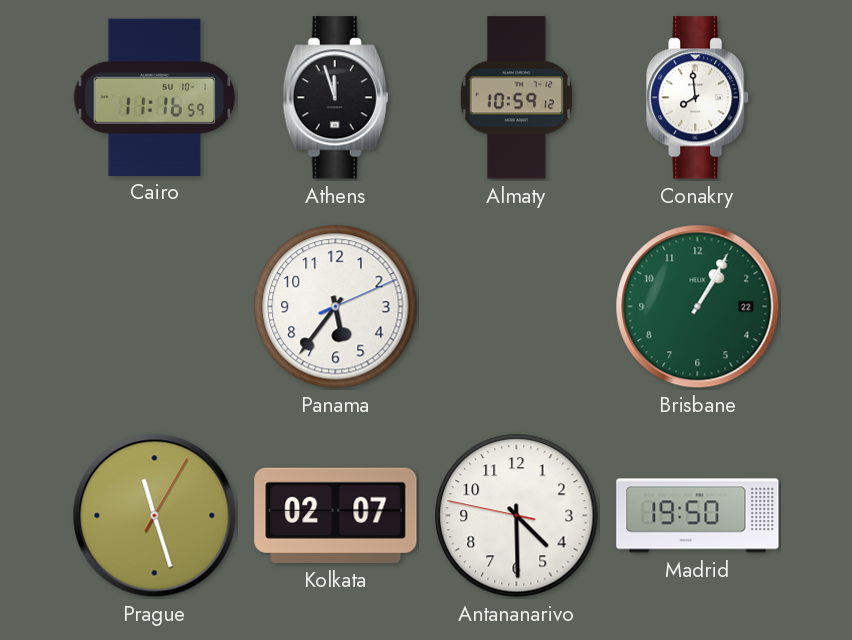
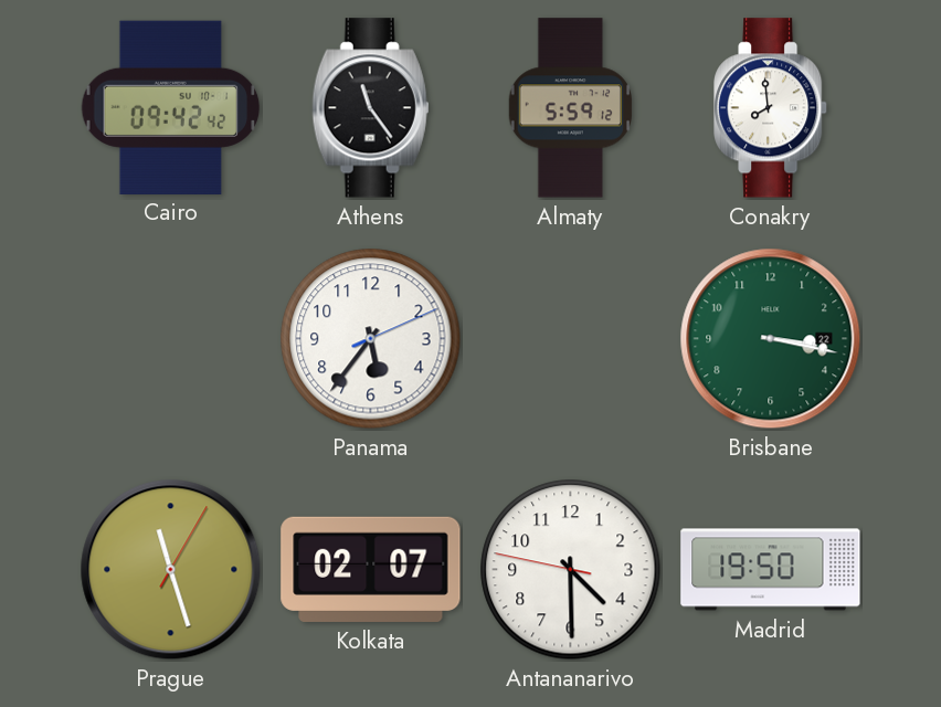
Cairo: 11:16 -> 09:42 (171, 107)
Athens: 11:57 -> 11:24 (371, 108)
Almaty: 10:59 -> 5:59 (570, 108)
Brisbane: 1:05 -> 3:17 (771, 339)
